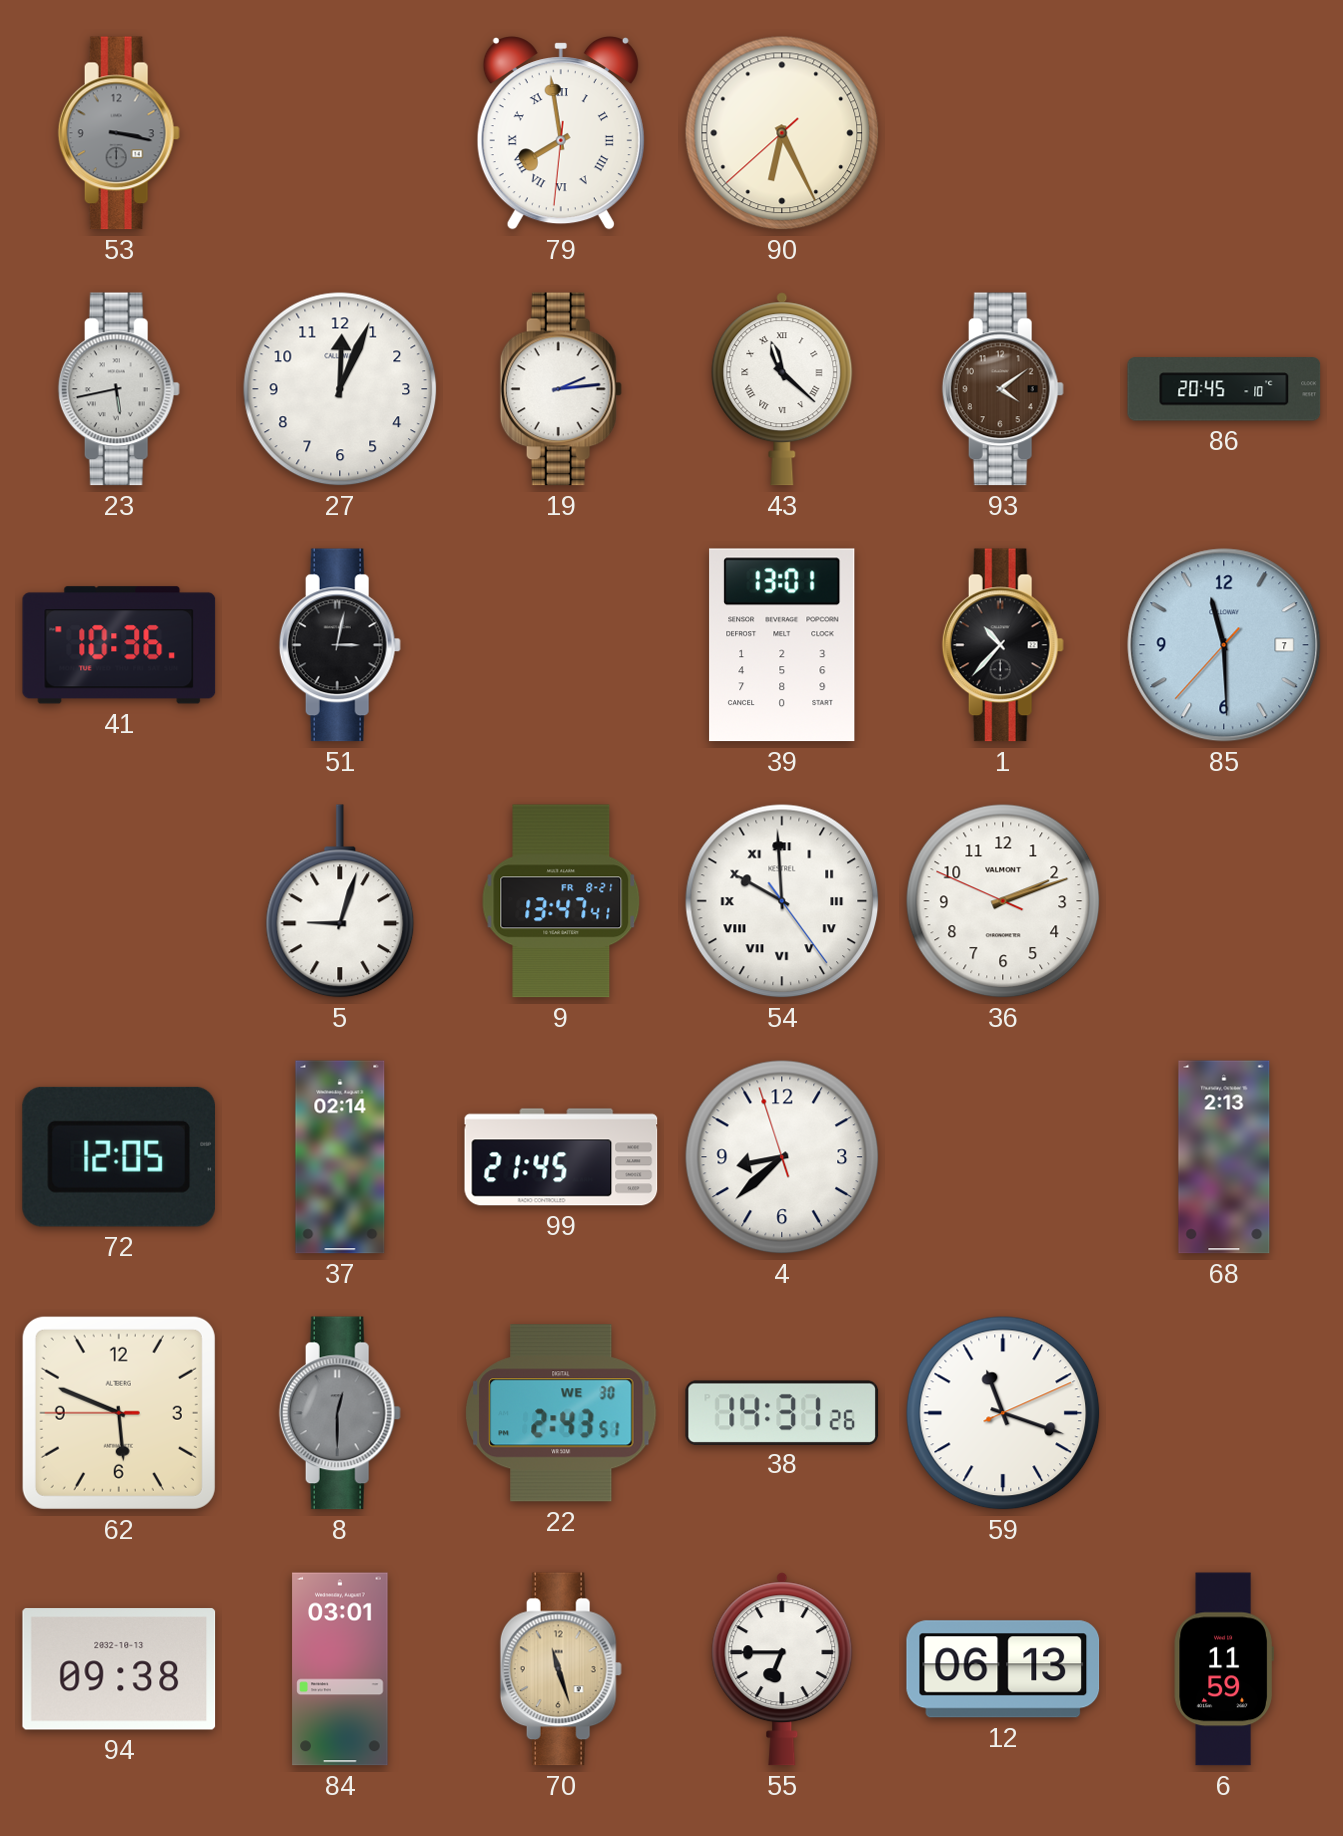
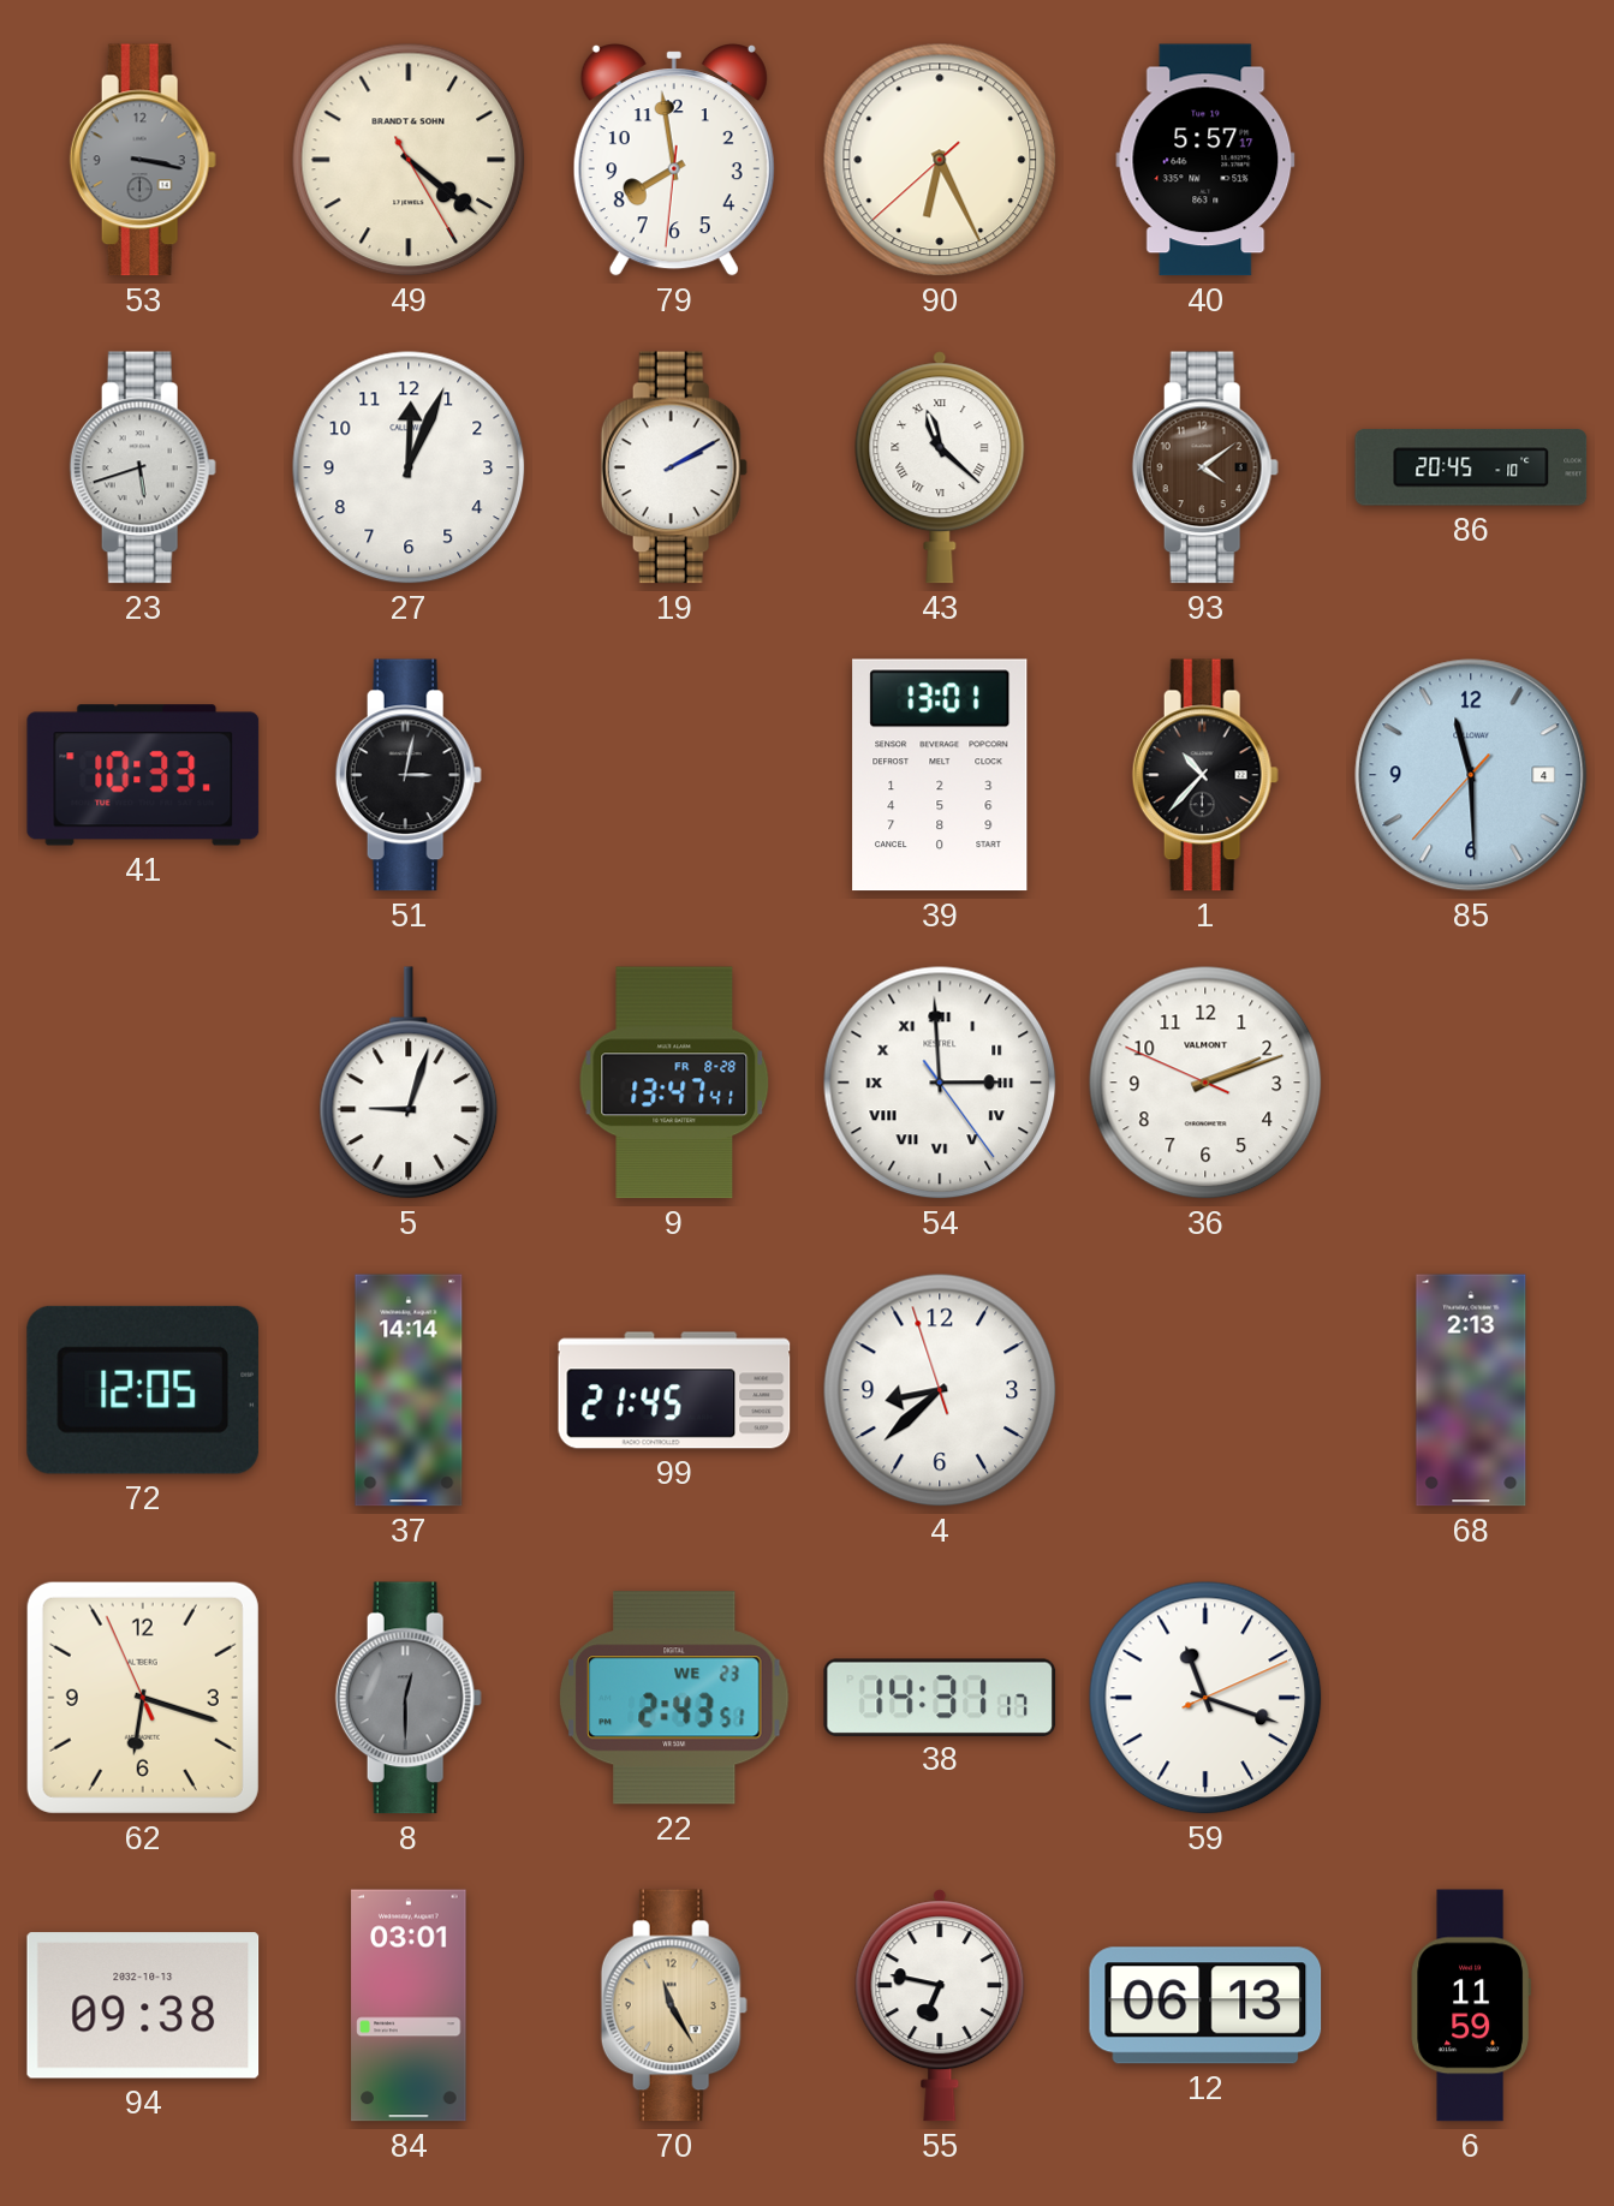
49: none -> 4:21 (409, 160)
79 numerals: Roman -> Arabic (674, 160)
40: none -> 5:57 (1205, 160)
23: 5:43 -> 5:42 (143, 467)
19: 2:14 -> 2:10 (674, 467)
41: 10:36 -> 10:33 (143, 775)
85 date: 7 -> 4 (1471, 775)
9 date: FR 8-21 -> FR 8-28 (674, 1083)
54: 9:59 -> 2:59 (940, 1083)
37: 02:14 -> 14:14 (409, 1390)
62: 5:48 -> 6:17 (143, 1698)
22 date: WE 30 -> WE 23 (675, 1698)
38: 14:31:26 -> 14:31:17 (940, 1697)
70: 11:27 -> 11:25 (674, 2005)
55: 6:45 -> 6:47 (940, 2005)
